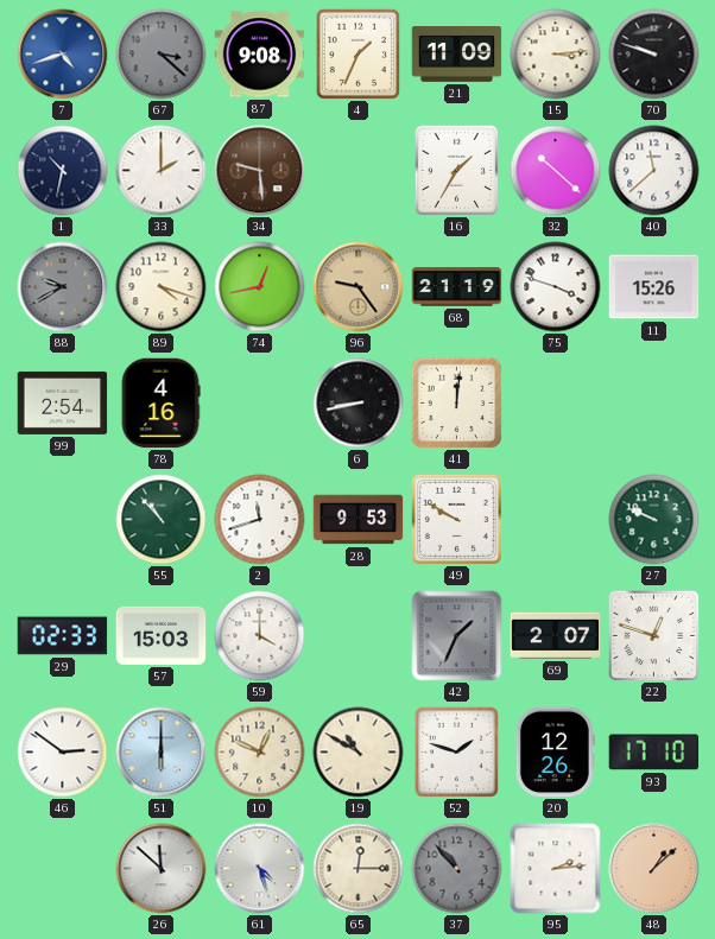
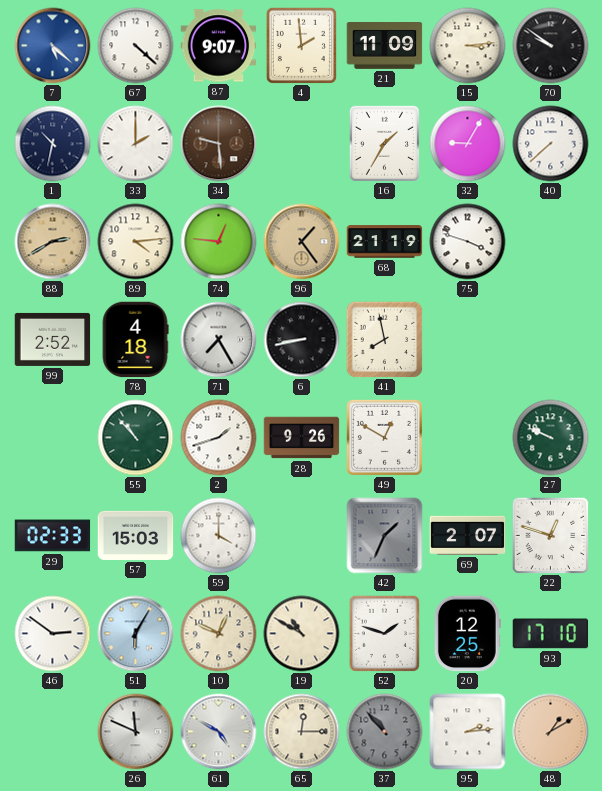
7: 4:42 -> 5:22 (53, 46)
67: 3:22 -> 4:22 (136, 46)
67 dial: grey -> white (136, 46)
87: 9:08 -> 9:07 (219, 46)
4: 1:34 -> 1:59 (301, 45)
70: 9:48 -> 9:51 (551, 46)
32: 10:22 -> 9:05 (468, 144)
40: 11:38 -> 7:38 (551, 144)
88: 9:40 -> 2:40 (53, 242)
88 dial: grey -> champagne (53, 242)
89: 4:18 -> 4:14 (136, 242)
74: 12:43 -> 12:46 (219, 242)
96: 9:24 -> 1:24 (302, 242)
11: 15:26 -> none (654, 287)
99: 2:54 -> 2:52 (53, 339)
78: 4:16 -> 4:18 (135, 340)
71: none -> 7:25 (219, 340)
41: 12:01 -> 7:58 (384, 339)
2: 11:42 -> 1:42 (219, 438)
28: 9:53 -> 9:26 (302, 438)
49: 9:50 -> 12:50 (384, 437)
51: 6:00 -> 6:05 (136, 634)
20: 12:26 -> 12:25 (467, 634)
26: 11:52 -> 11:49 (136, 732)
61: 4:27 -> 4:50 (219, 732)
48: 1:08 -> 1:10 (551, 732)
